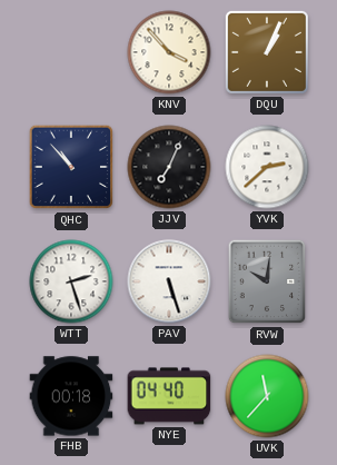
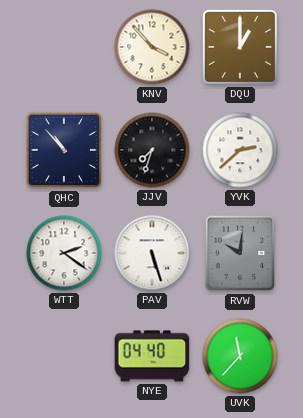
DQU: 1:04 -> 1:00 (240, 47)
JJV: 7:04 -> 7:33 (152, 150)
WTT: 2:27 -> 2:21 (64, 253)
FHB: 00:18 -> none (71, 396)
